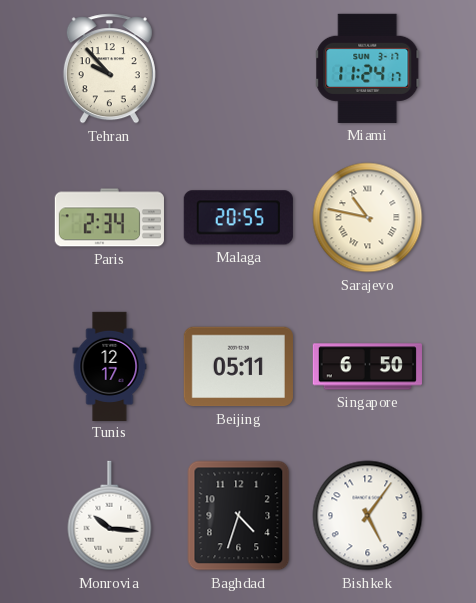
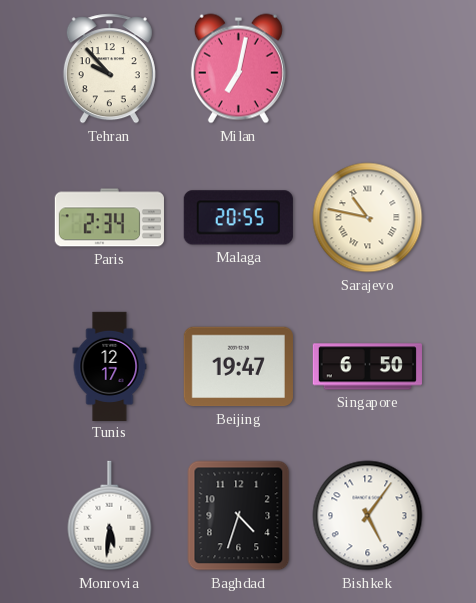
Milan: none -> 7:02 (238, 69)
Miami: 11:24 -> none (368, 68)
Beijing: 05:11 -> 19:47 (238, 367)
Monrovia: 10:16 -> 5:31 (110, 516)
